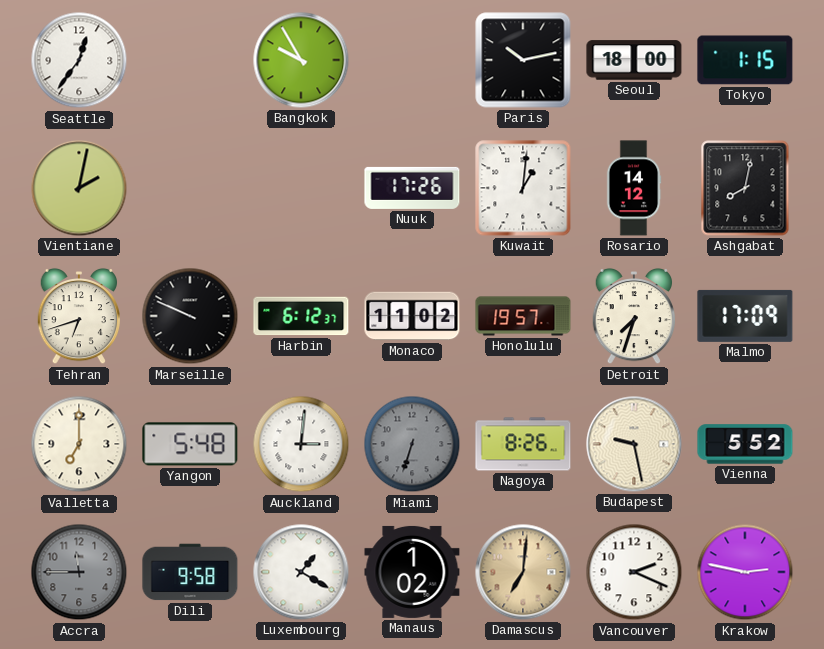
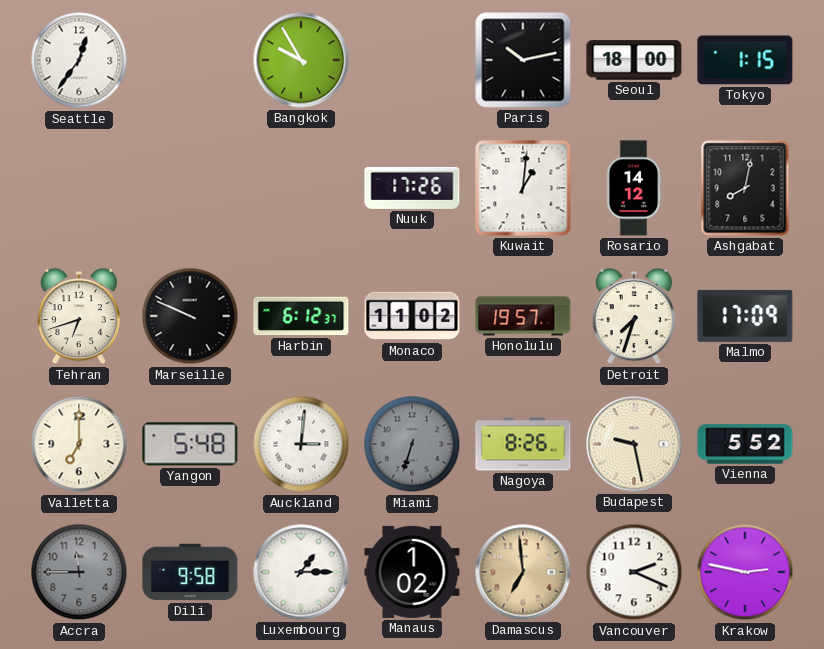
Vientiane: 2:02 -> none (79, 188)
Luxembourg: 1:20 -> 1:15 (301, 572)
Damascus: 7:01 -> 6:59 (523, 572)
